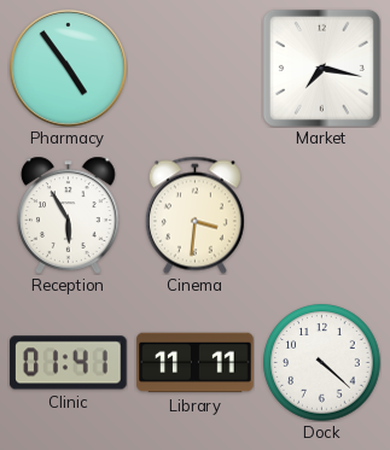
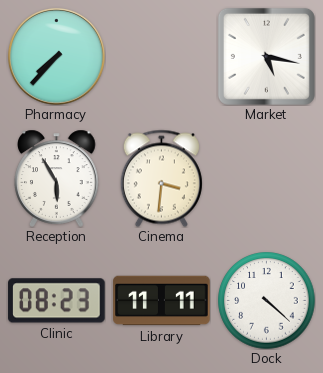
Pharmacy: 4:54 -> 7:37 (56, 56)
Market: 7:17 -> 5:17 (266, 56)
Clinic: 01:41 -> 08:23 (57, 301)
